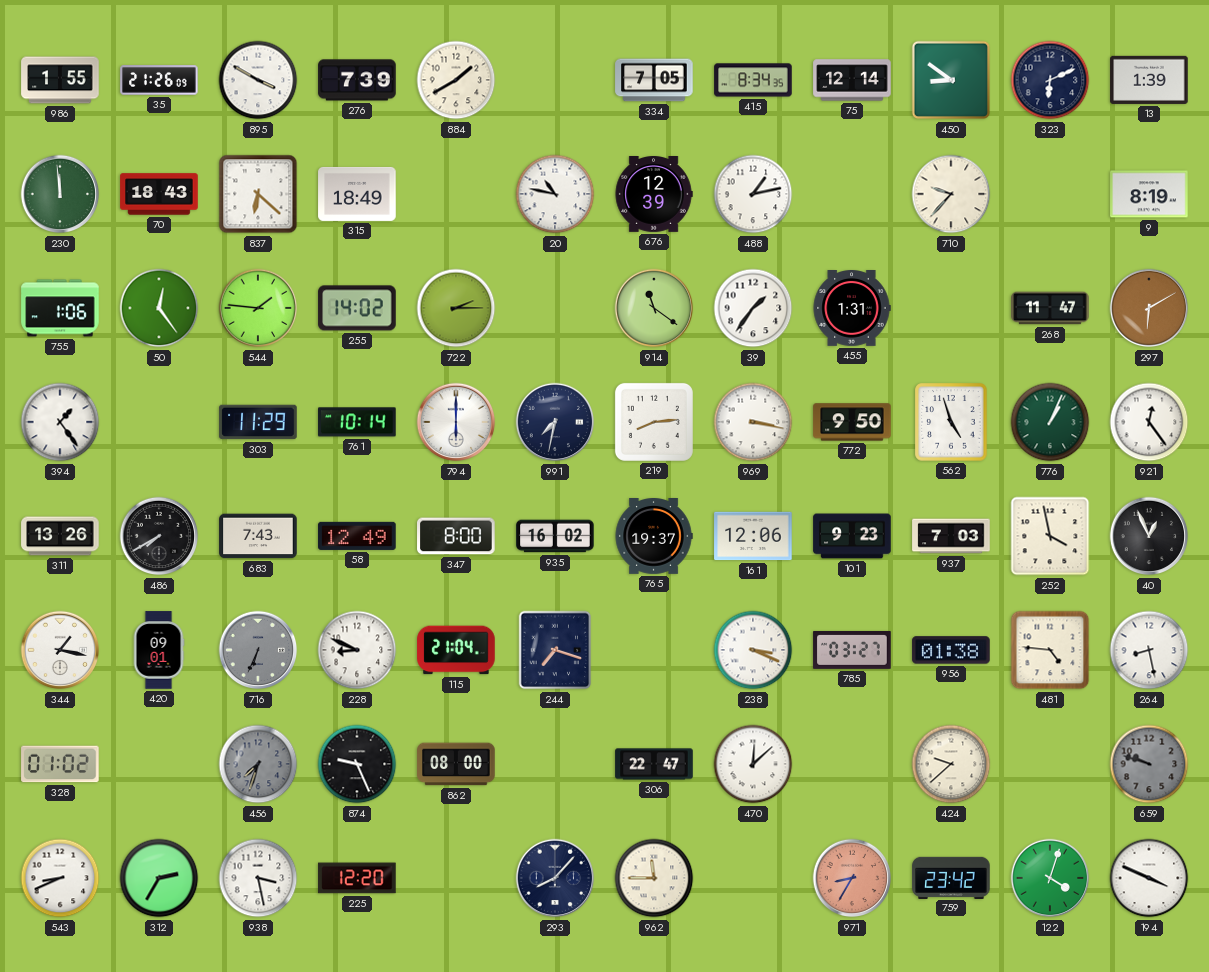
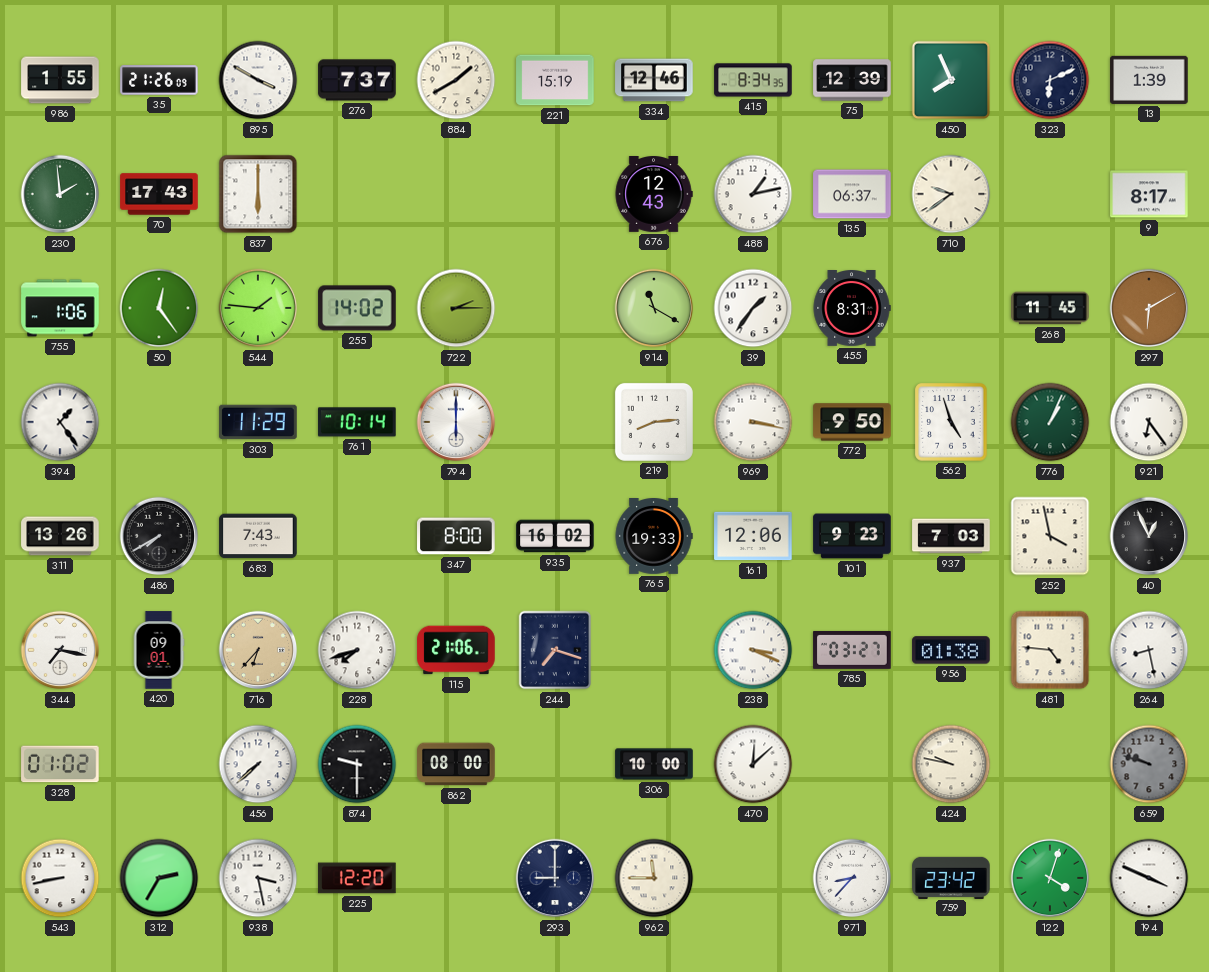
276: 7:39 -> 7:37 (357, 80)
221: none -> 15:19 (555, 80)
334: 7:05 -> 12:46 (654, 80)
75: 12:14 -> 12:39 (852, 80)
450: 8:51 -> 7:56 (951, 80)
230: 11:59 -> 1:59 (60, 194)
70: 18:43 -> 17:43 (159, 194)
837: 6:22 -> 6:00 (258, 194)
315: 18:49 -> none (357, 194)
20: 10:47 -> none (555, 194)
676: 12:39 -> 12:43 (654, 195)
135: none -> 06:37 (852, 194)
710: 9:37 -> 9:39 (951, 194)
9: 8:19 -> 8:17 (1149, 194)
914: 11:21 -> 11:20 (654, 308)
455: 1:31 -> 8:31 (852, 309)
268: 11:47 -> 11:45 (1050, 308)
991: 7:32 -> none (555, 422)
921: 12:24 -> 6:24 (1149, 422)
58: 12:49 -> none (357, 536)
765: 19:37 -> 19:33 (654, 537)
344: 1:17 -> 7:17 (60, 650)
716: 6:34 -> 6:37 (258, 650)
716 dial: grey -> champagne (258, 650)
228: 8:49 -> 7:42 (357, 650)
115: 21:04 -> 21:06 (456, 650)
456: 7:33 -> 7:38 (258, 764)
456 dial: grey -> white (258, 764)
874: 9:26 -> 9:30 (357, 764)
306: 22:47 -> 10:00 (654, 764)
424: 9:38 -> 9:47 (951, 764)
543: 8:41 -> 8:43 (60, 878)
293: 8:07 -> 9:00 (555, 878)
971: 8:35 -> 8:37 (852, 878)
971 dial: salmon -> white (852, 878)
